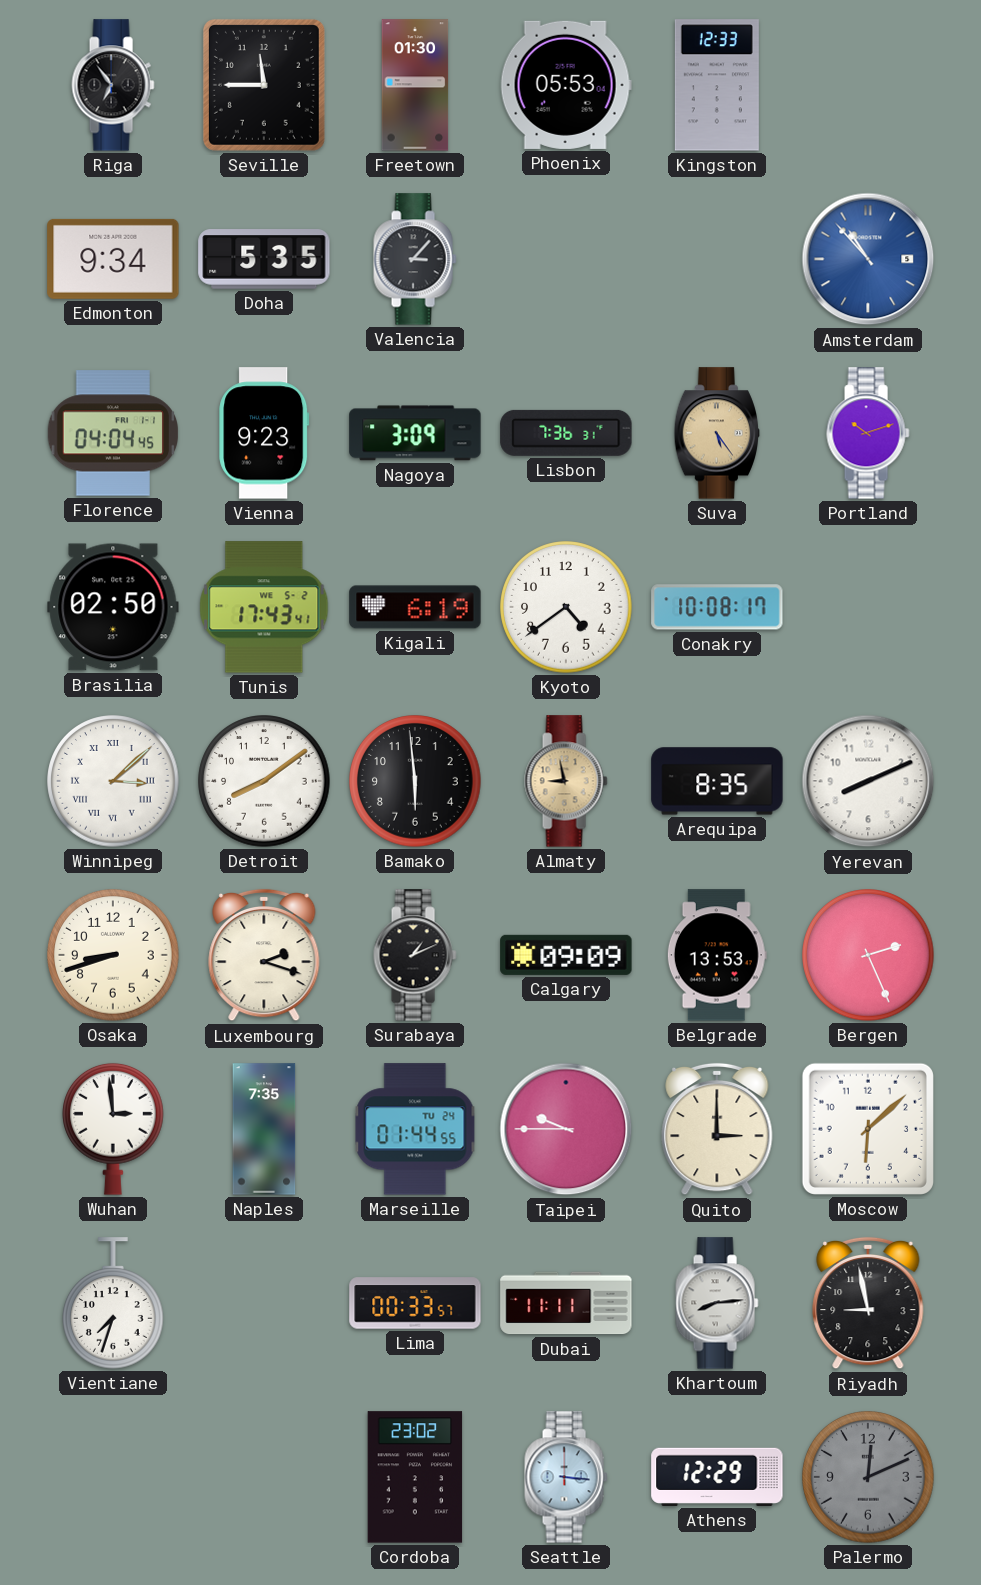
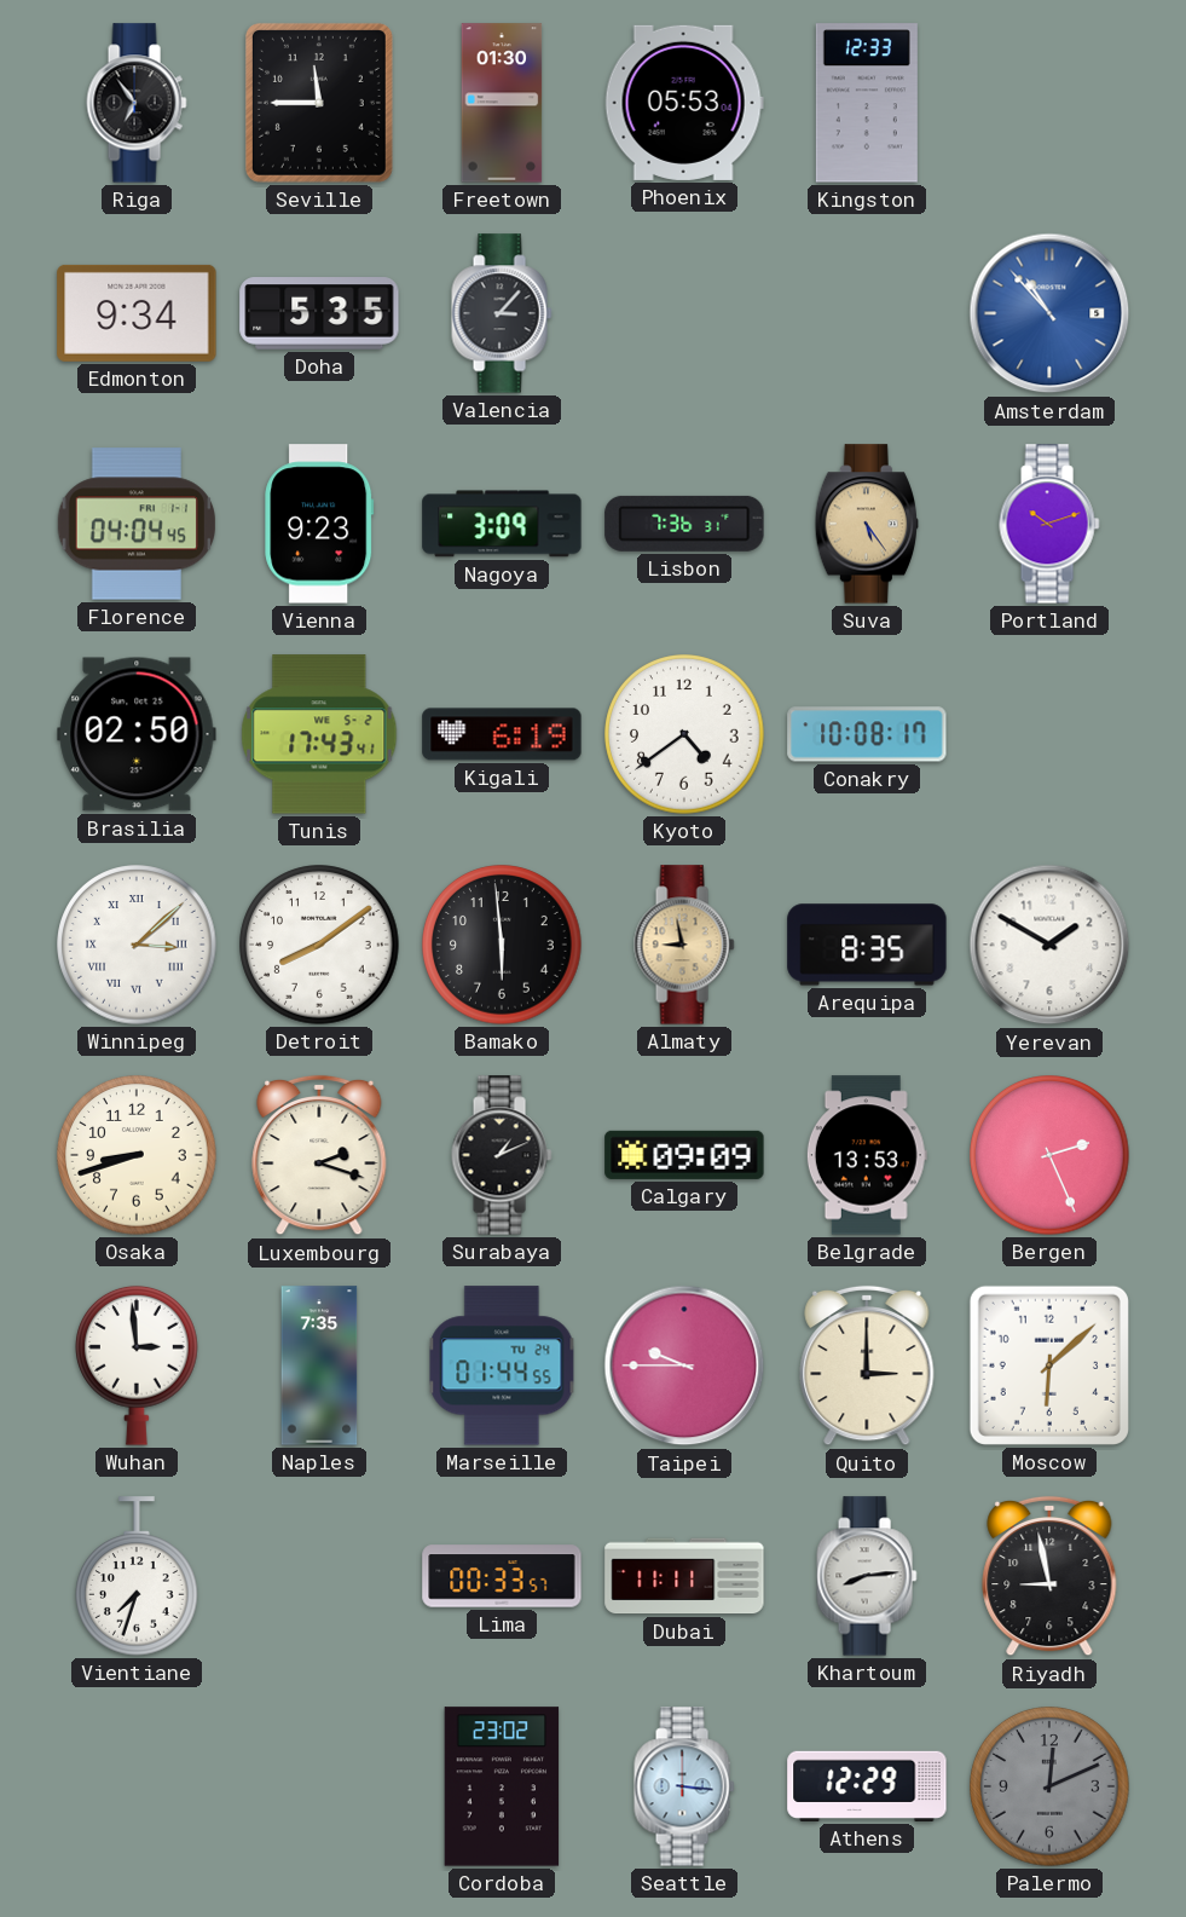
Yerevan: 8:11 -> 1:50 (1049, 945)
